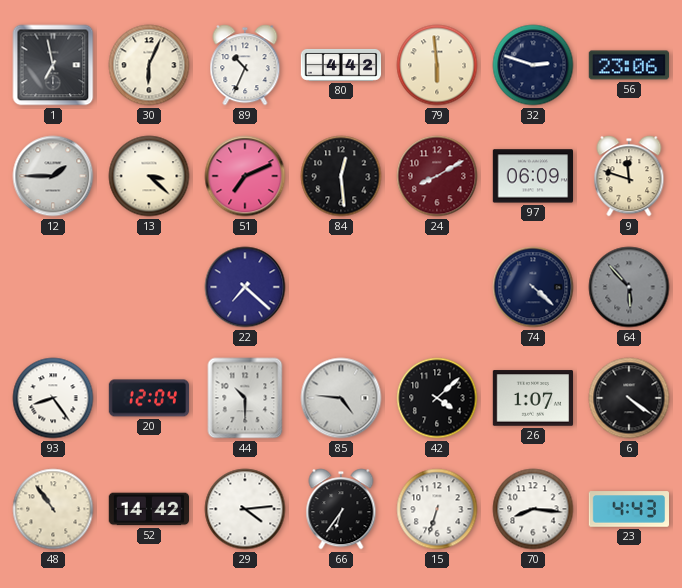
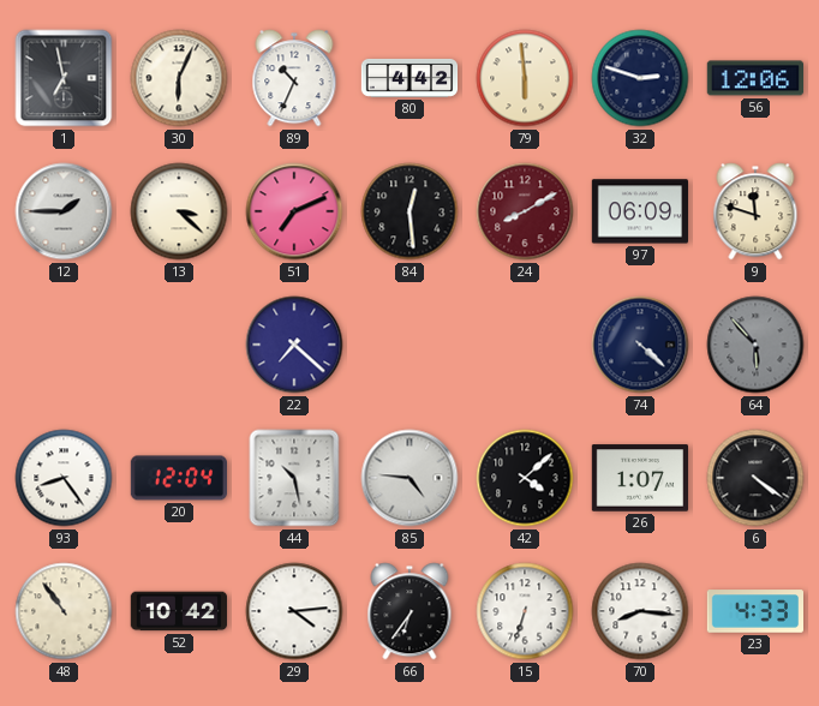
56: 23:06 -> 12:06 (754, 78)
44: 10:30 -> 10:28 (294, 478)
52: 14:42 -> 10:42 (178, 611)
23: 4:43 -> 4:33 (755, 611)
